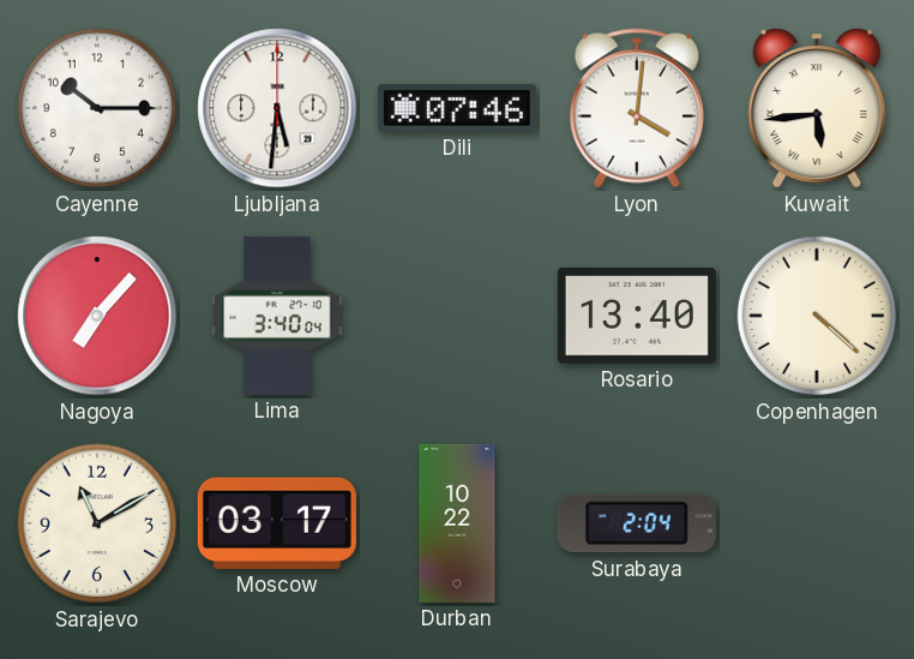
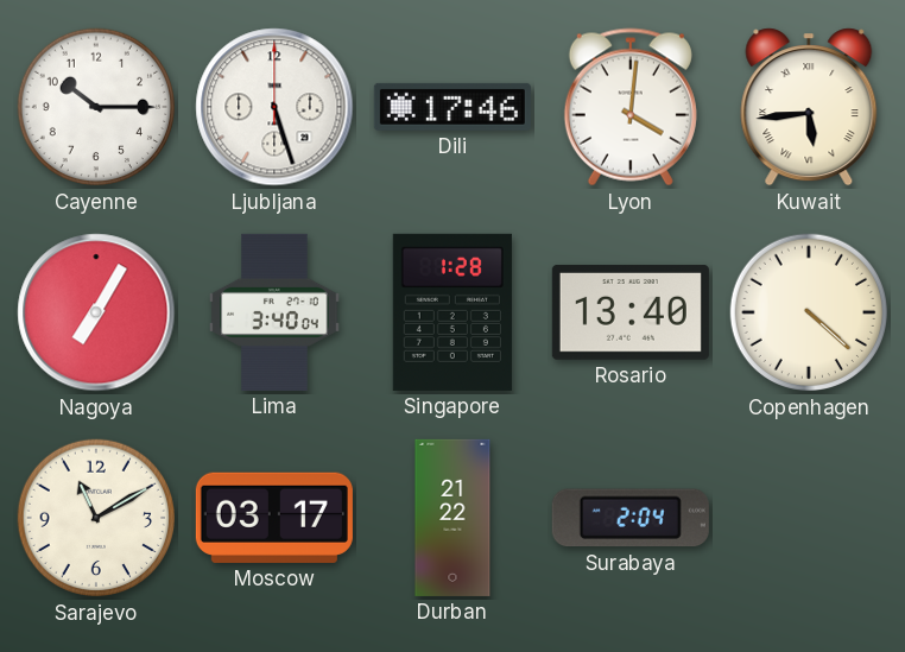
Ljubljana: 5:31 -> 5:27 (274, 107)
Dili: 07:46 -> 17:46 (452, 107)
Nagoya: 7:07 -> 7:05 (96, 312)
Singapore: none -> 1:28 (452, 312)
Durban: 10:22 -> 21:22 (452, 518)
